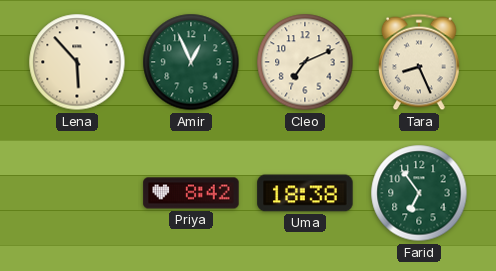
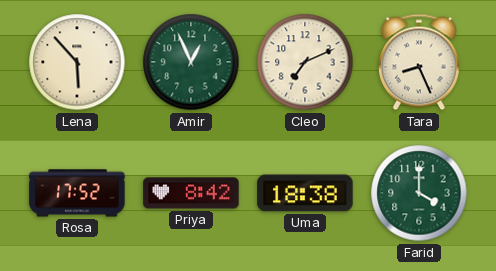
Rosa: none -> 17:52 (77, 193)
Farid: 6:54 -> 4:00 (419, 193)
